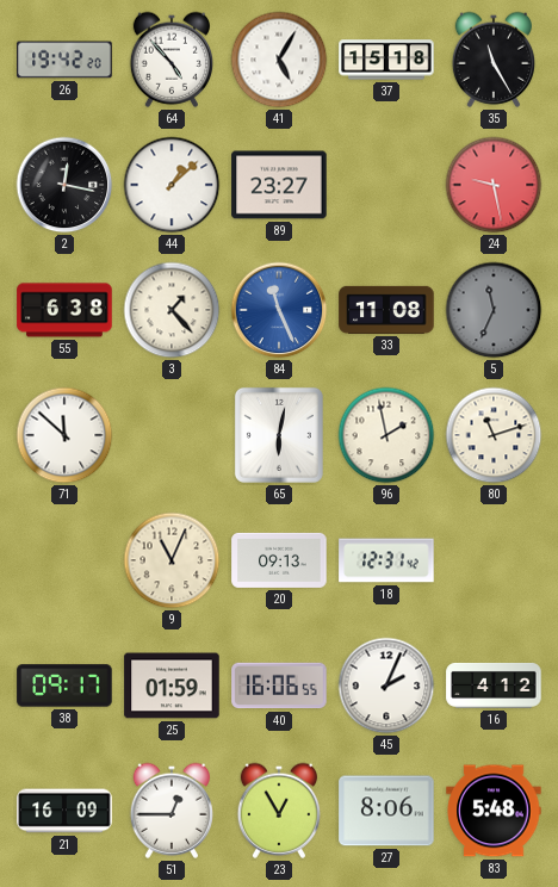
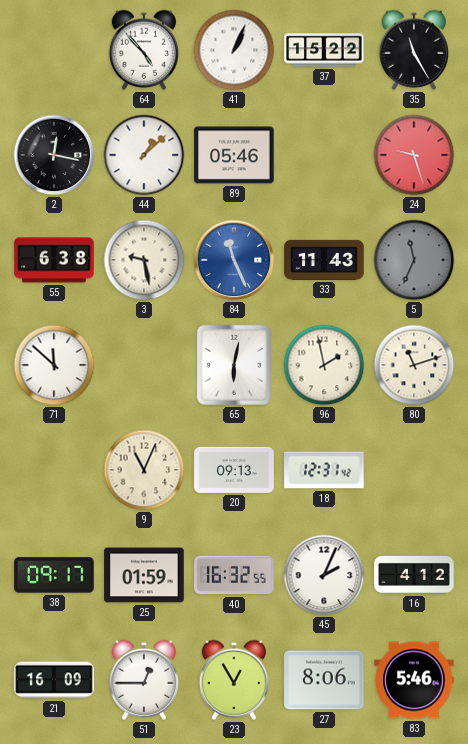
26: 19:42 -> none (64, 60)
41: 5:05 -> 1:04 (234, 50)
37: 15:18 -> 15:22 (324, 50)
89: 23:27 -> 05:46 (234, 155)
24: 9:28 -> 9:27 (414, 155)
3: 1:23 -> 9:28 (144, 260)
33: 11:08 -> 11:43 (324, 260)
40: 16:06 -> 16:32 (234, 575)
83: 5:48 -> 5:46 (414, 680)
